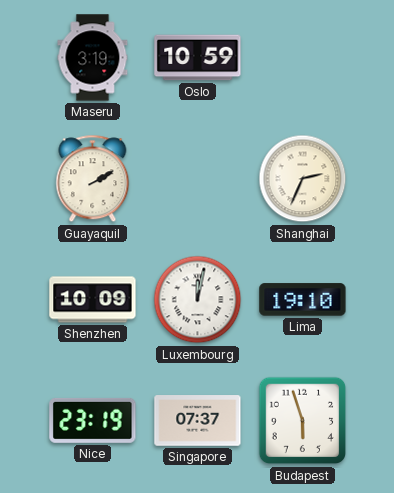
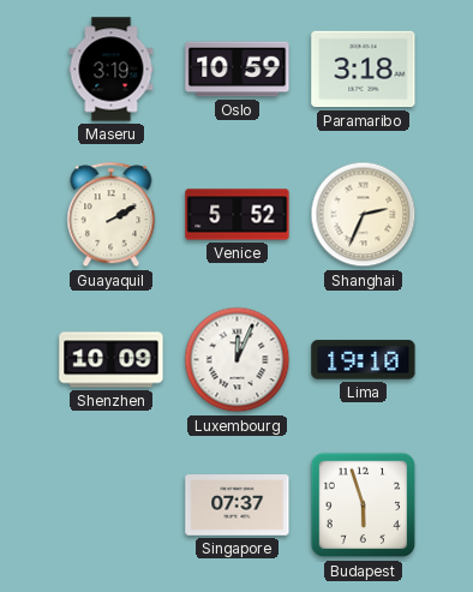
Paramaribo: none -> 3:18 (364, 70)
Venice: none -> 5:52 (238, 215)
Luxembourg: 12:02 -> 12:04 (238, 360)
Nice: 23:19 -> none (93, 420)
